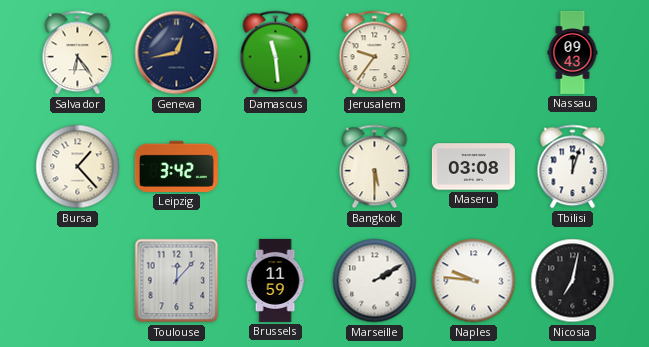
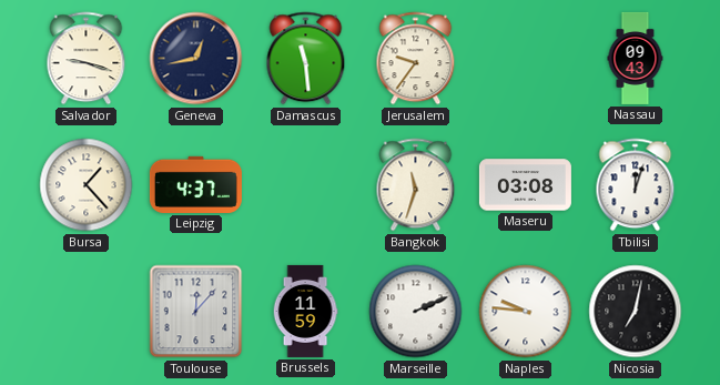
Salvador: 6:24 -> 9:18 (87, 59)
Leipzig: 3:42 -> 4:37 (195, 184)
Bangkok: 5:30 -> 11:33 (416, 185)
Marseille: 2:10 -> 2:11 (416, 312)
